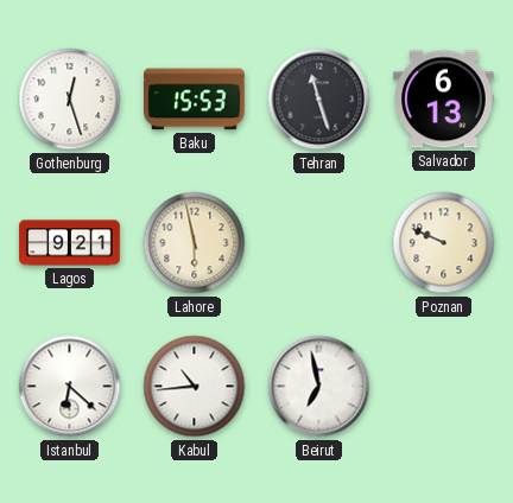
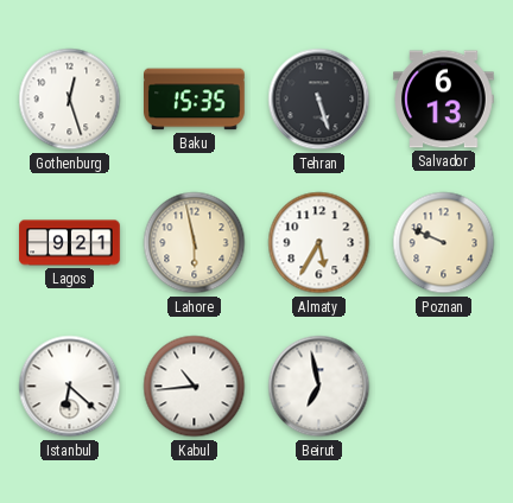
Baku: 15:53 -> 15:35 (195, 100)
Tehran: 11:27 -> 5:27 (319, 100)
Almaty: none -> 5:35 (319, 243)
